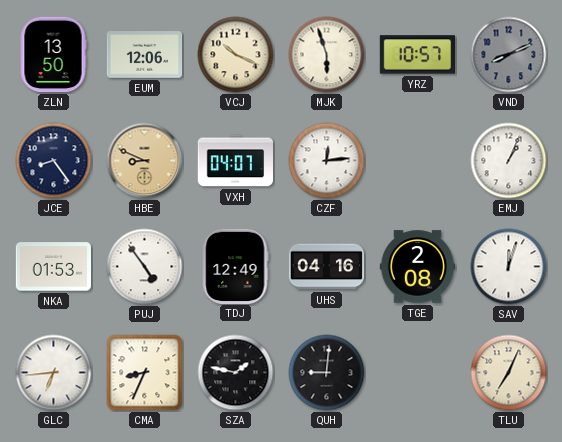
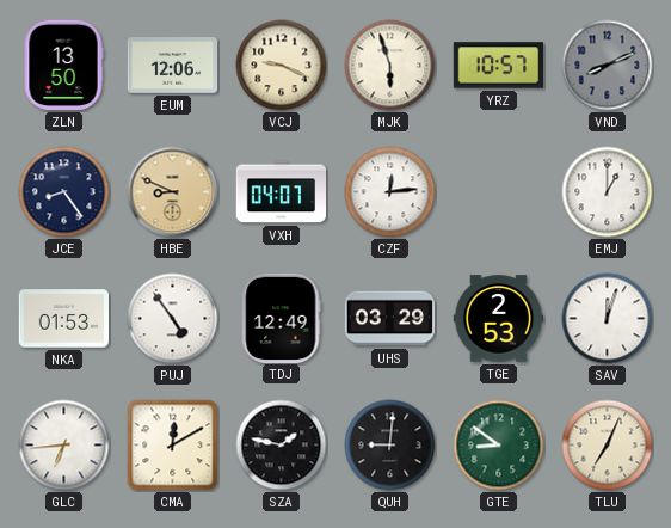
VCJ: 10:19 -> 9:19 (282, 66)
EMJ: 1:04 -> 1:00 (608, 192)
UHS: 04:16 -> 03:29 (390, 319)
TGE: 2:08 -> 2:53 (499, 319)
CMA: 8:34 -> 12:10 (173, 446)
GTE: none -> 8:51 (499, 446)
